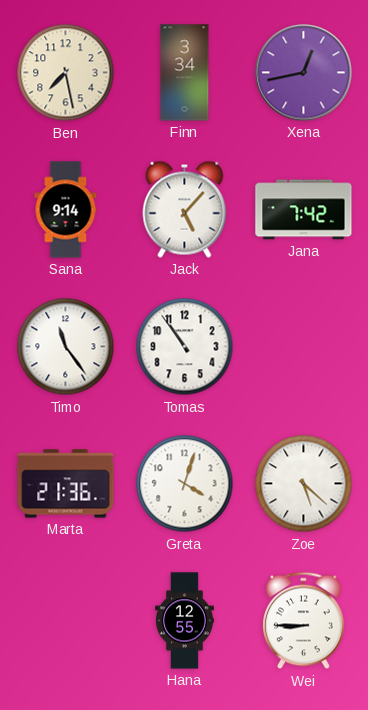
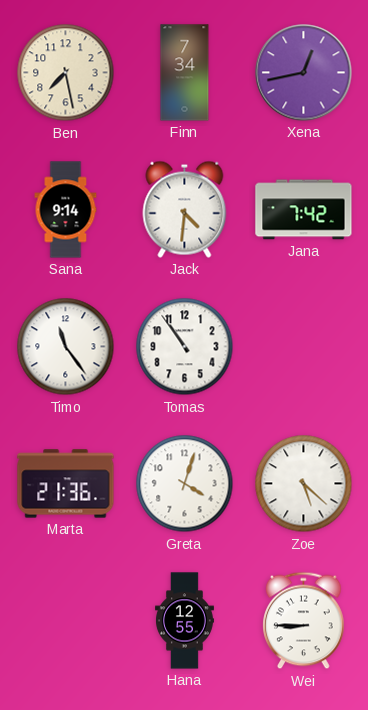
Finn: 3:34 -> 7:34 (185, 73)
Jack: 5:07 -> 4:31 (185, 209)
